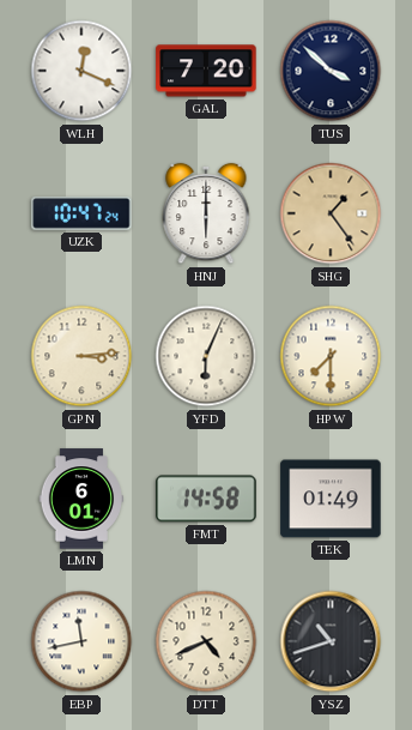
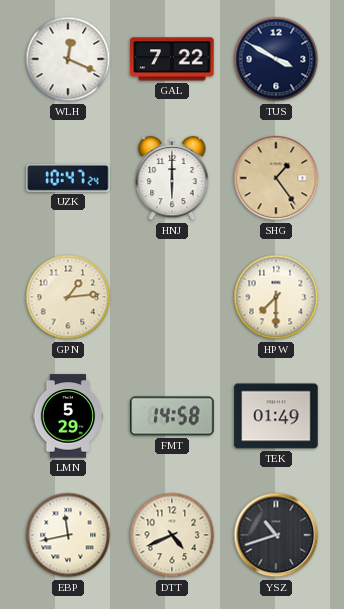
GAL: 7:20 -> 7:22 (172, 59)
TUS: 3:52 -> 3:50 (276, 59)
GPN: 3:14 -> 1:14 (68, 297)
YFD: 6:04 -> none (206, 356)
LMN: 6:01 -> 5:29 (67, 416)
